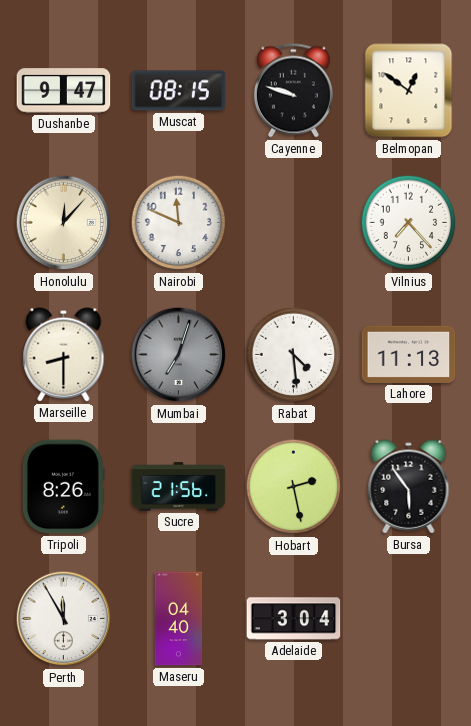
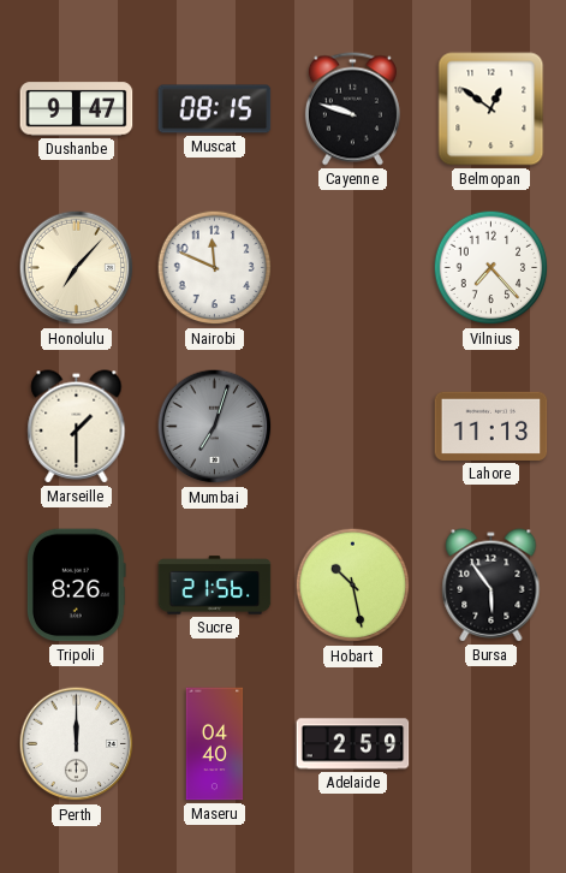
Honolulu: 12:07 -> 7:07 (77, 268)
Marseille: 8:30 -> 1:30 (77, 427)
Rabat: 4:29 -> none (294, 355)
Hobart: 2:28 -> 10:28 (353, 586)
Perth: 11:55 -> 12:00 (77, 744)
Adelaide: 3:04 -> 2:59 (353, 744)
